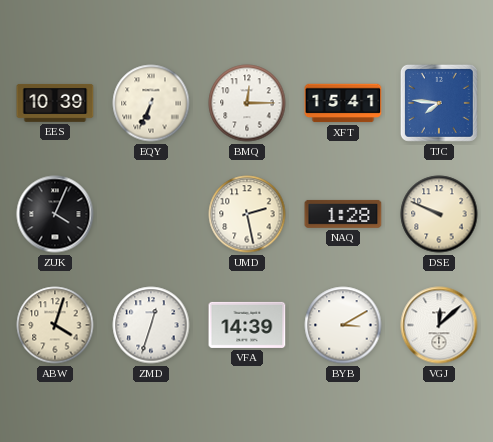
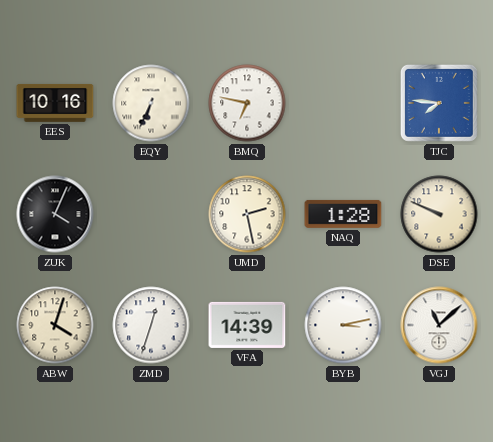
EES: 10:39 -> 10:16 (55, 103)
BMQ: 12:15 -> 6:47 (247, 103)
XFT: 15:41 -> none (343, 103)
BYB: 3:10 -> 3:13 (343, 325)
VGJ: 12:08 -> 11:08 (439, 325)
